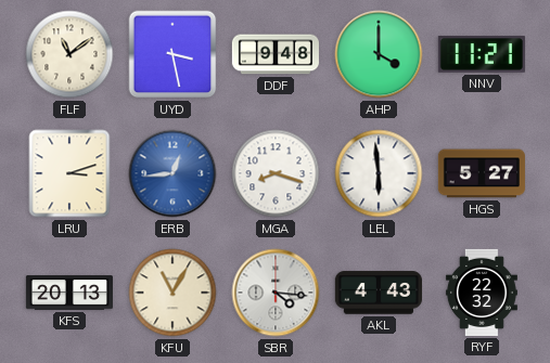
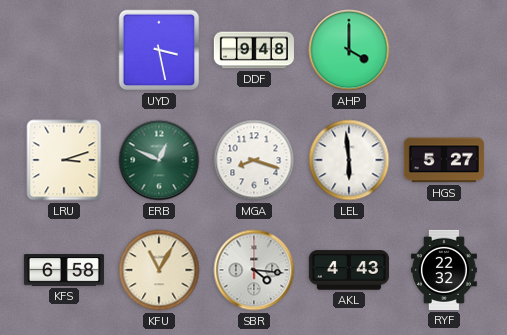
FLF: 11:09 -> none (69, 54)
NNV: 11:21 -> none (482, 54)
ERB: 12:44 -> 12:49 (159, 160)
ERB dial: blue -> green (159, 160)
KFS: 20:13 -> 6:58 (64, 270)
